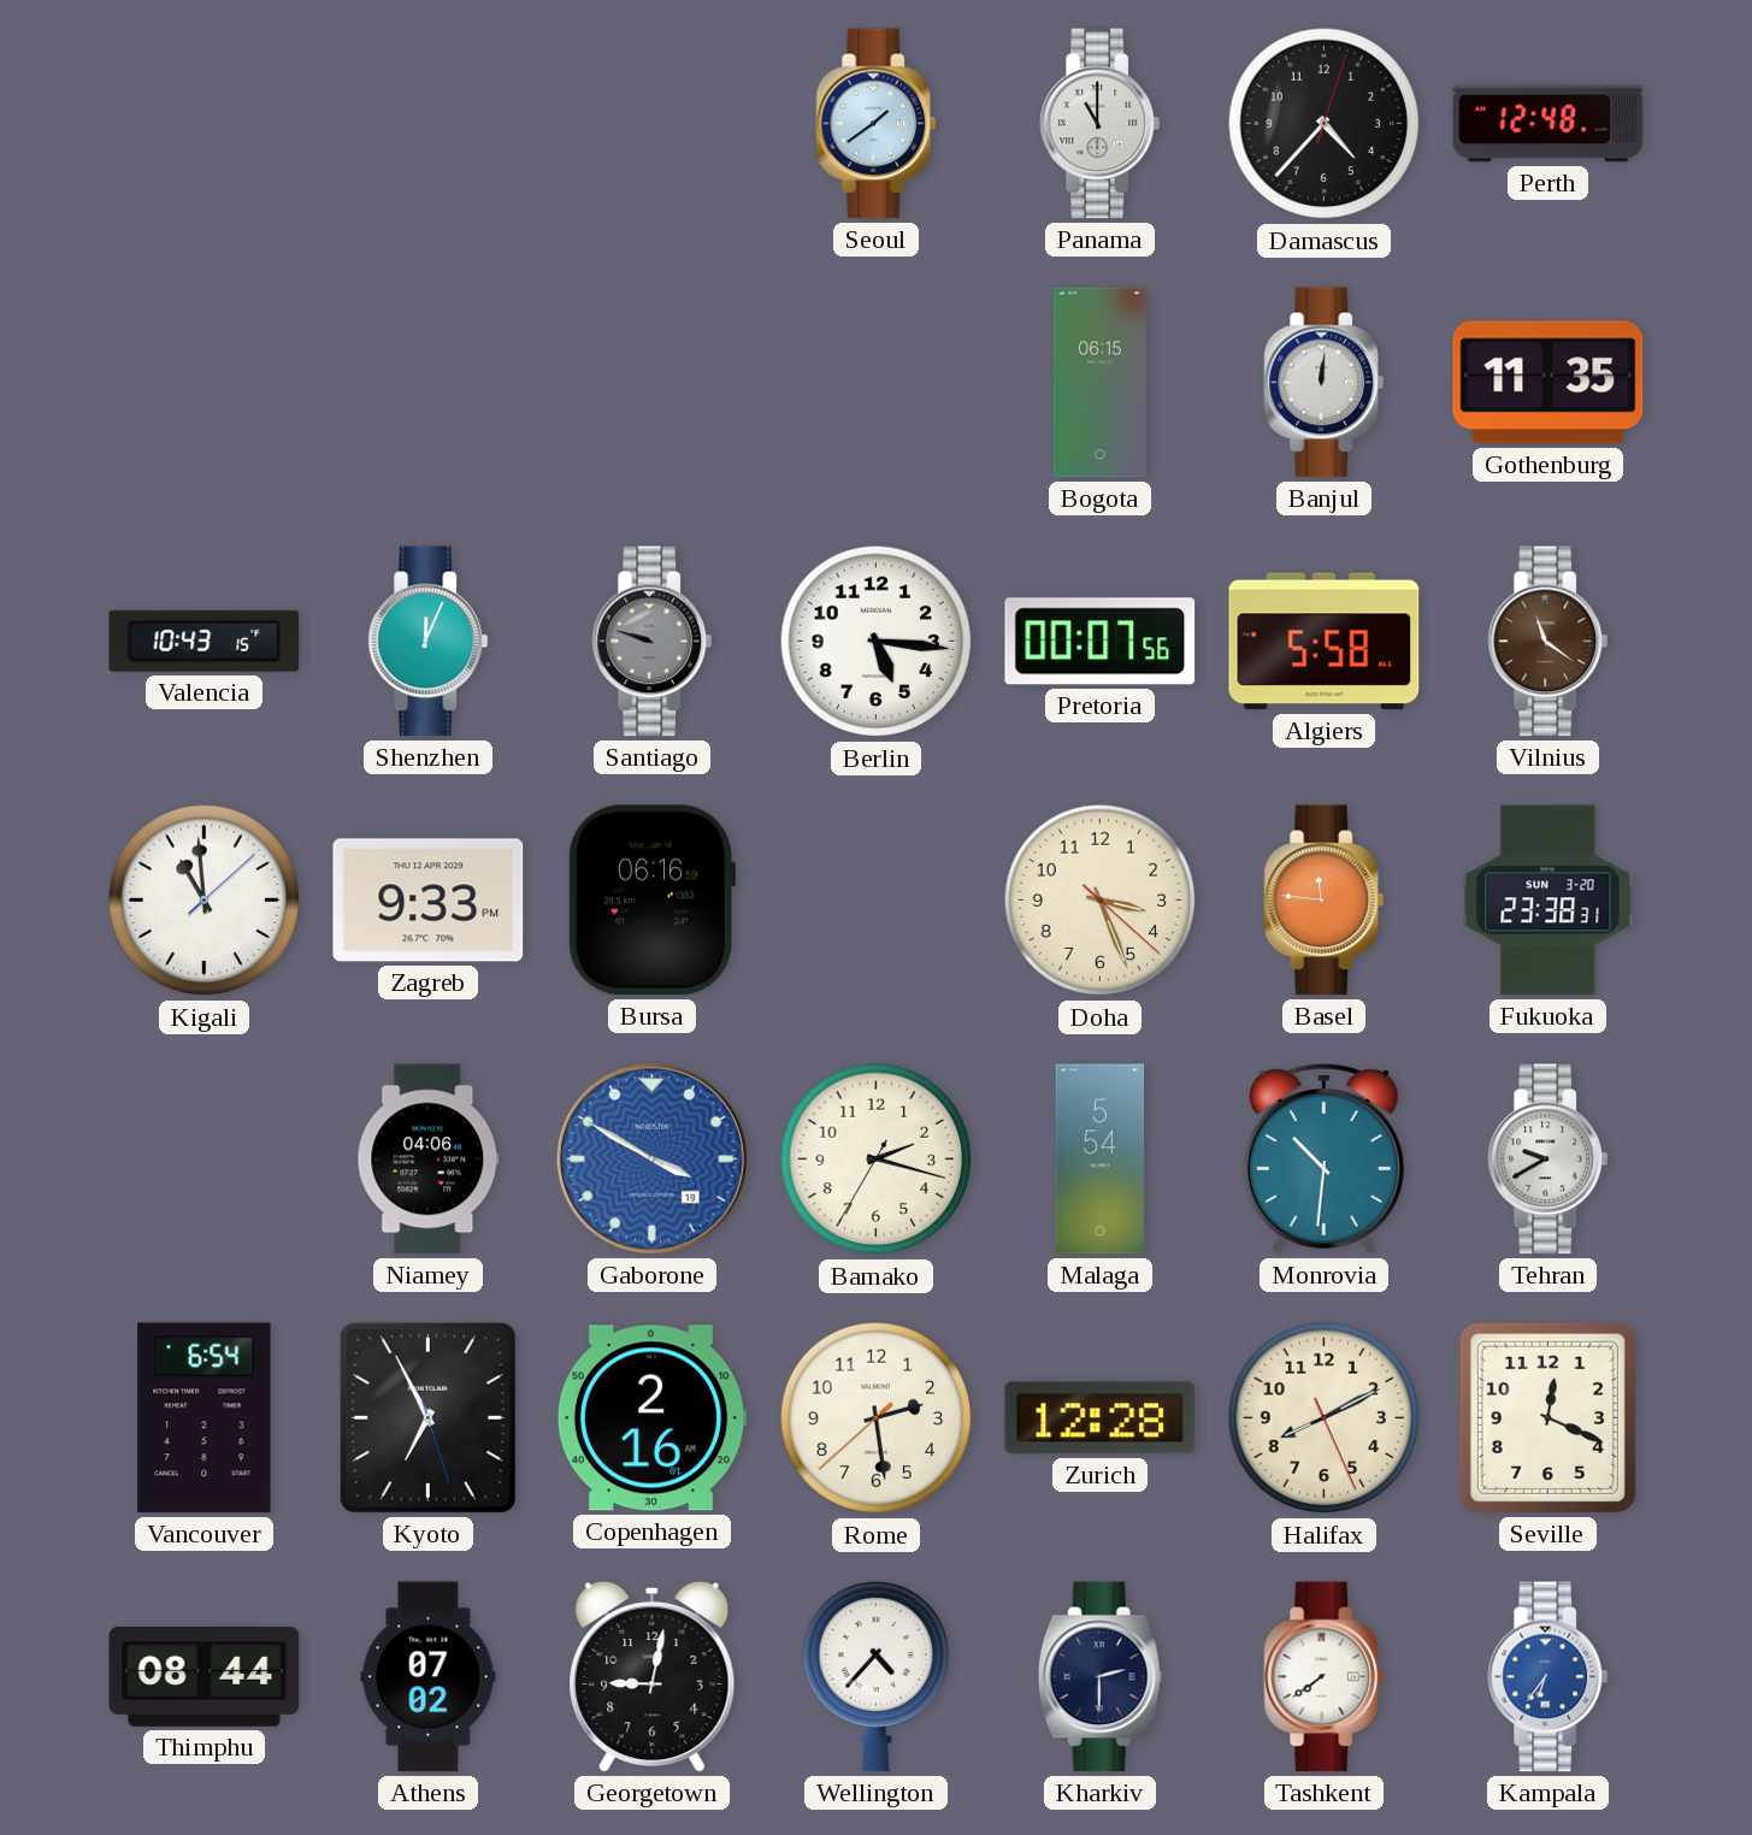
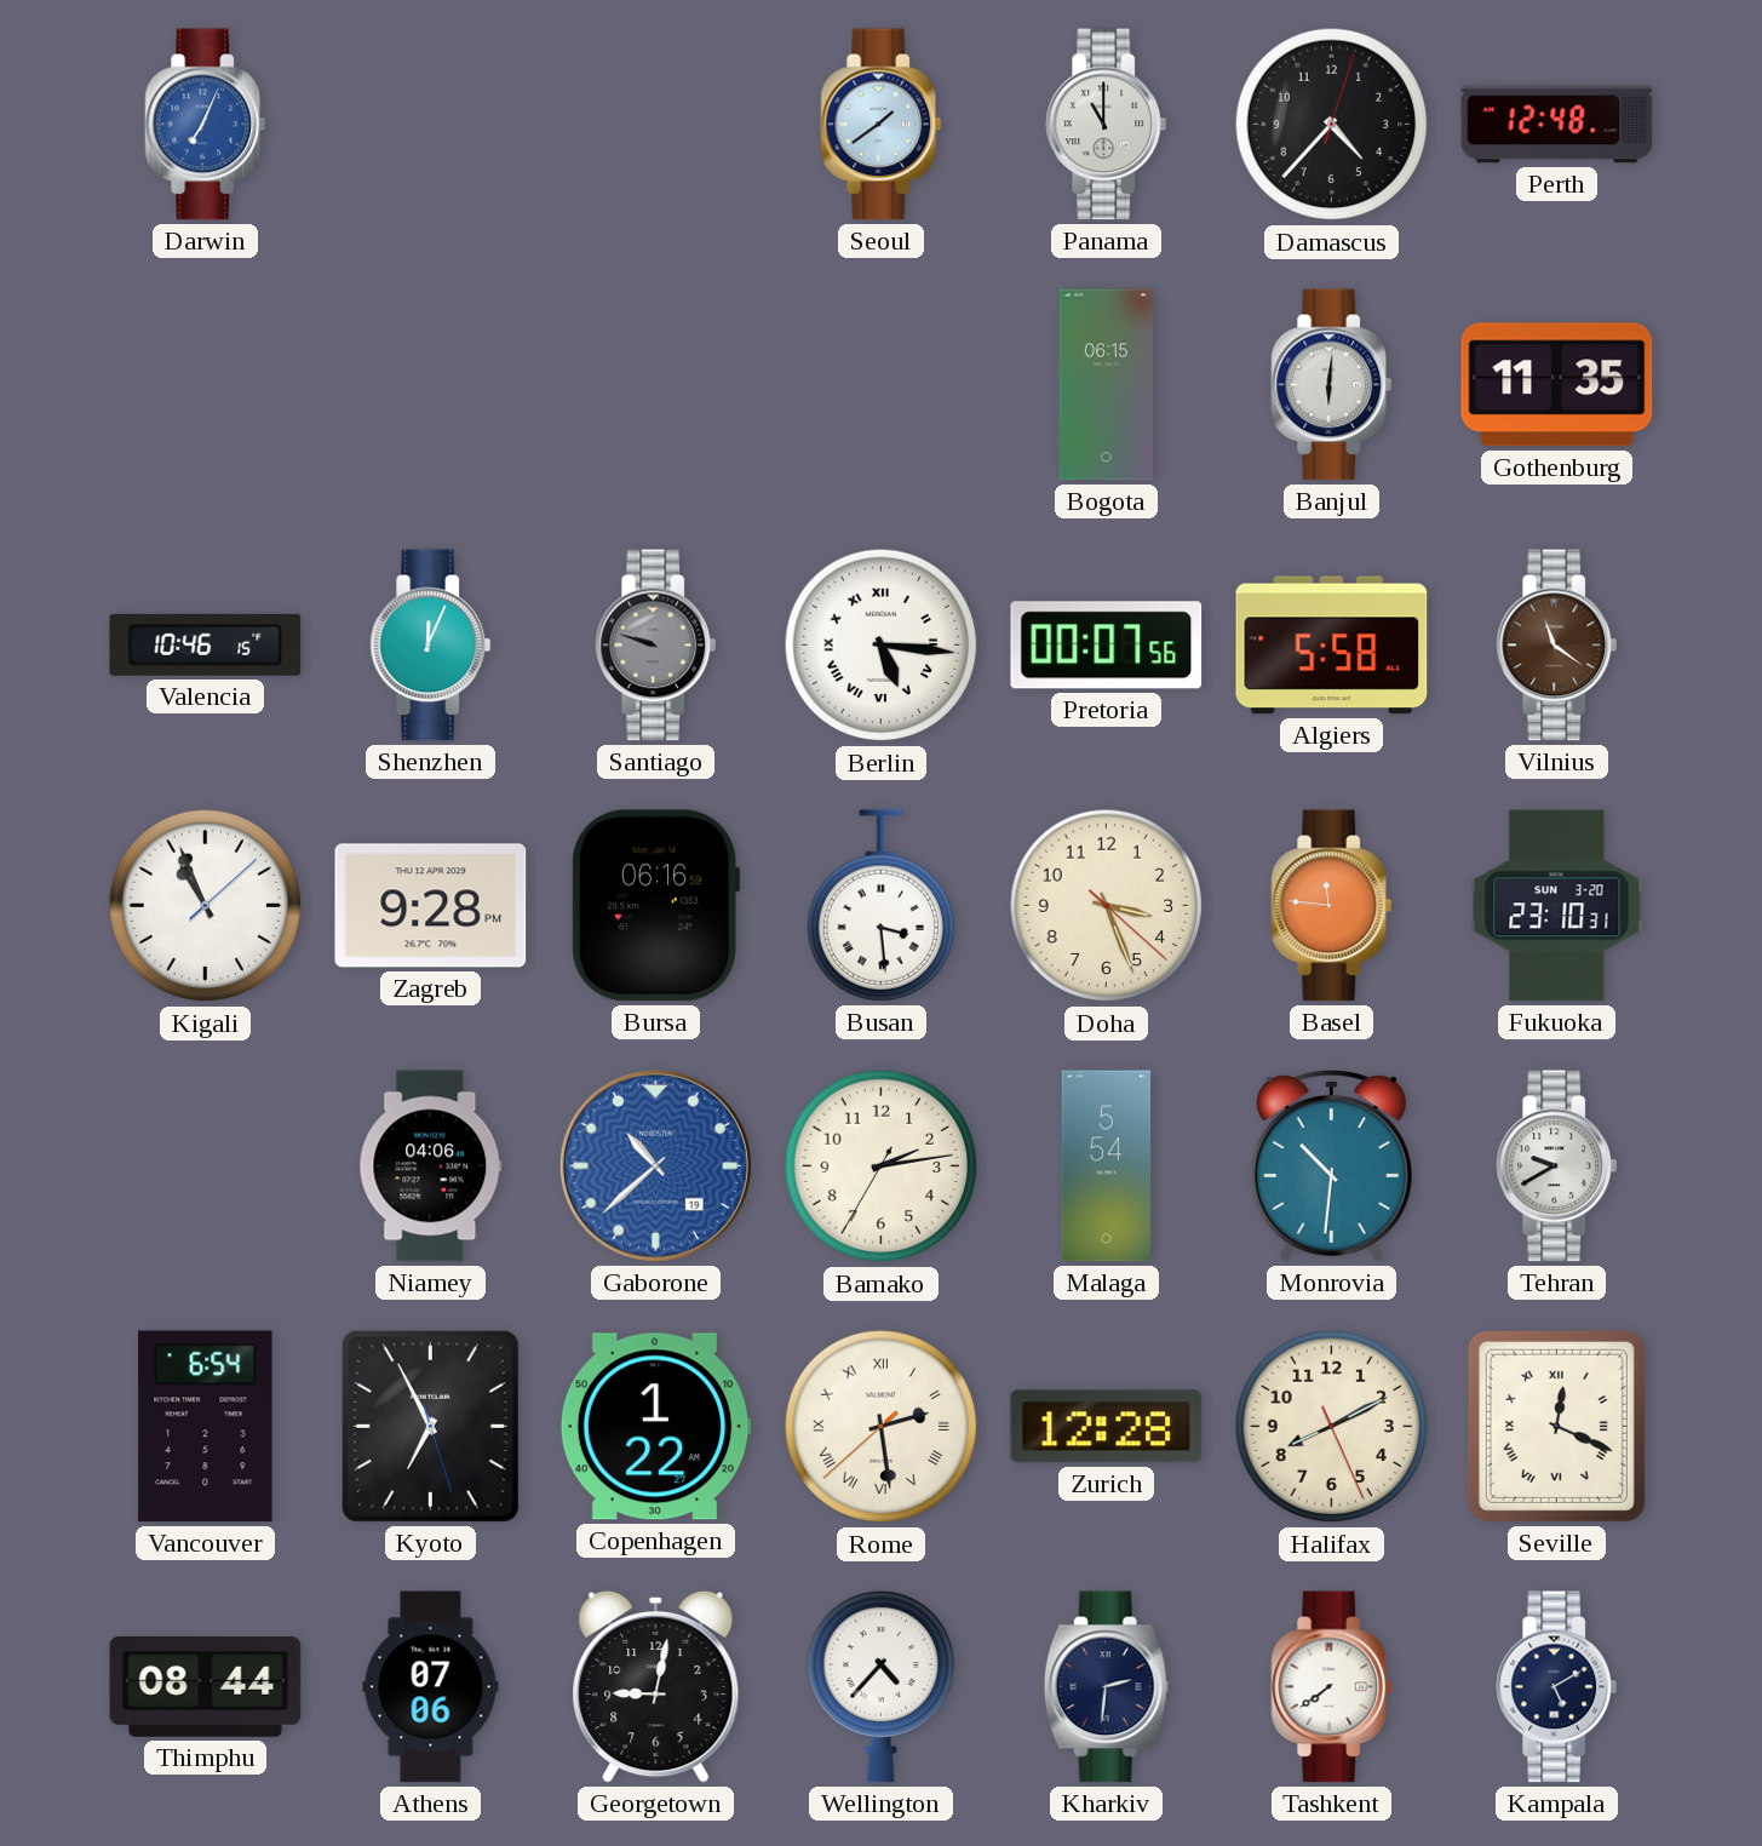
Darwin: none -> 7:04 (206, 125)
Banjul: 12:01 -> 6:01 (1332, 385)
Valencia: 10:43 -> 10:46 (206, 644)
Berlin numerals: Arabic -> Roman (882, 646)
Kigali: 10:59 -> 10:56 (206, 906)
Zagreb: 9:33 -> 9:28 (431, 906)
Busan: none -> 3:29 (880, 906)
Fukuoka: 23:38 -> 23:10 (1557, 906)
Gaborone: 3:50 -> 10:38 (655, 1165)
Bamako: 2:17 -> 2:13 (882, 1166)
Copenhagen: 2:16 -> 1:22 (655, 1427)
Rome numerals: Arabic -> Roman (882, 1427)
Seville numerals: Arabic -> Roman (1556, 1426)
Athens: 07:02 -> 07:06 (431, 1687)
Kharkiv: 2:30 -> 2:31 (1106, 1687)
Kampala: 6:36 -> 5:10 (1557, 1687)
Kampala dial: blue -> navy (1557, 1687)
